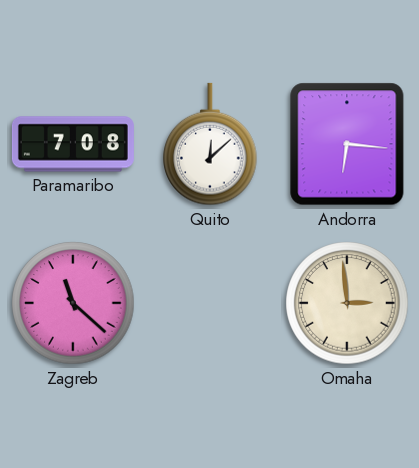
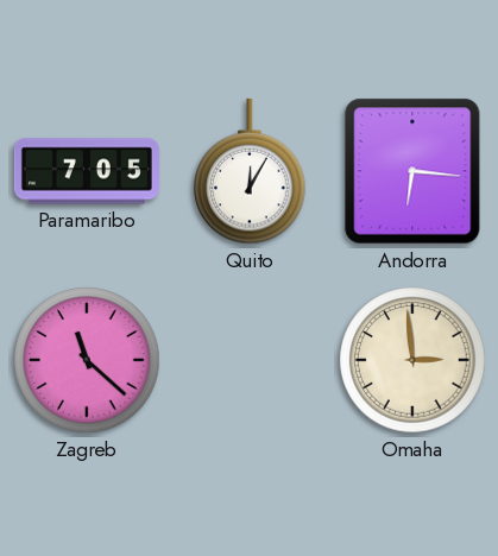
Paramaribo: 7:08 -> 7:05 (87, 171)
Quito: 12:08 -> 12:05 (250, 171)
